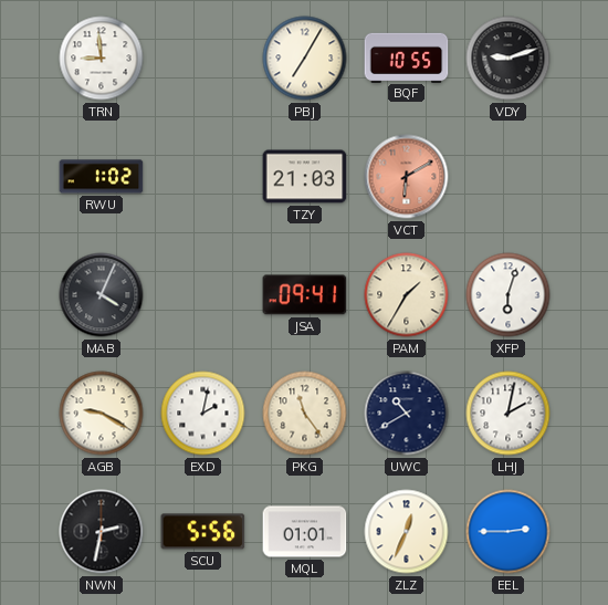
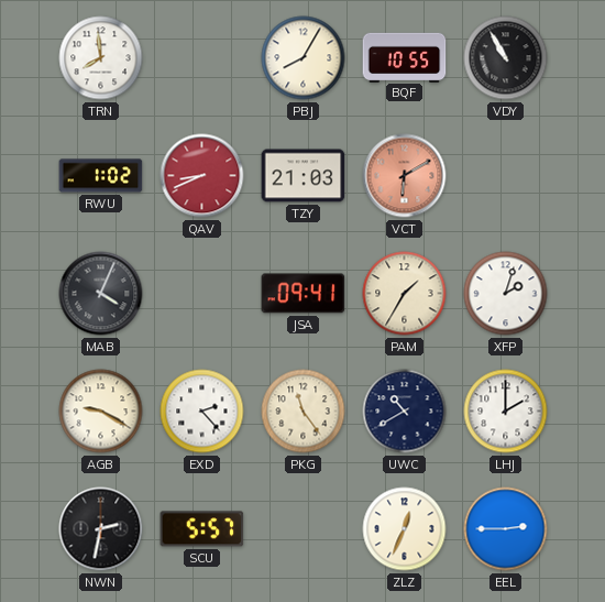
TRN: 8:59 -> 7:59 (101, 58)
PBJ: 7:05 -> 8:05 (304, 58)
VDY: 9:12 -> 10:55 (506, 58)
QAV: none -> 8:41 (202, 176)
XFP: 6:03 -> 2:03 (506, 294)
EXD: 2:02 -> 2:23 (202, 412)
LHJ: 2:02 -> 2:00 (506, 412)
SCU: 5:56 -> 5:57 (202, 529)
MQL: 01:01 -> none (305, 532)
